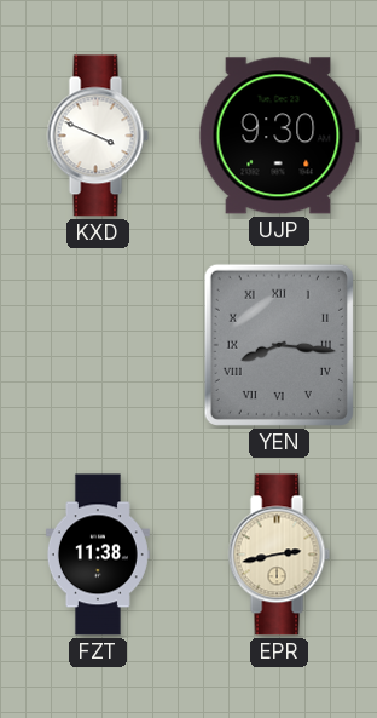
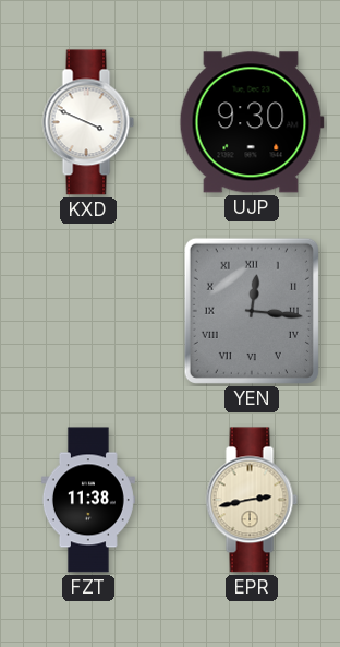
YEN: 8:16 -> 12:16 (252, 311)
